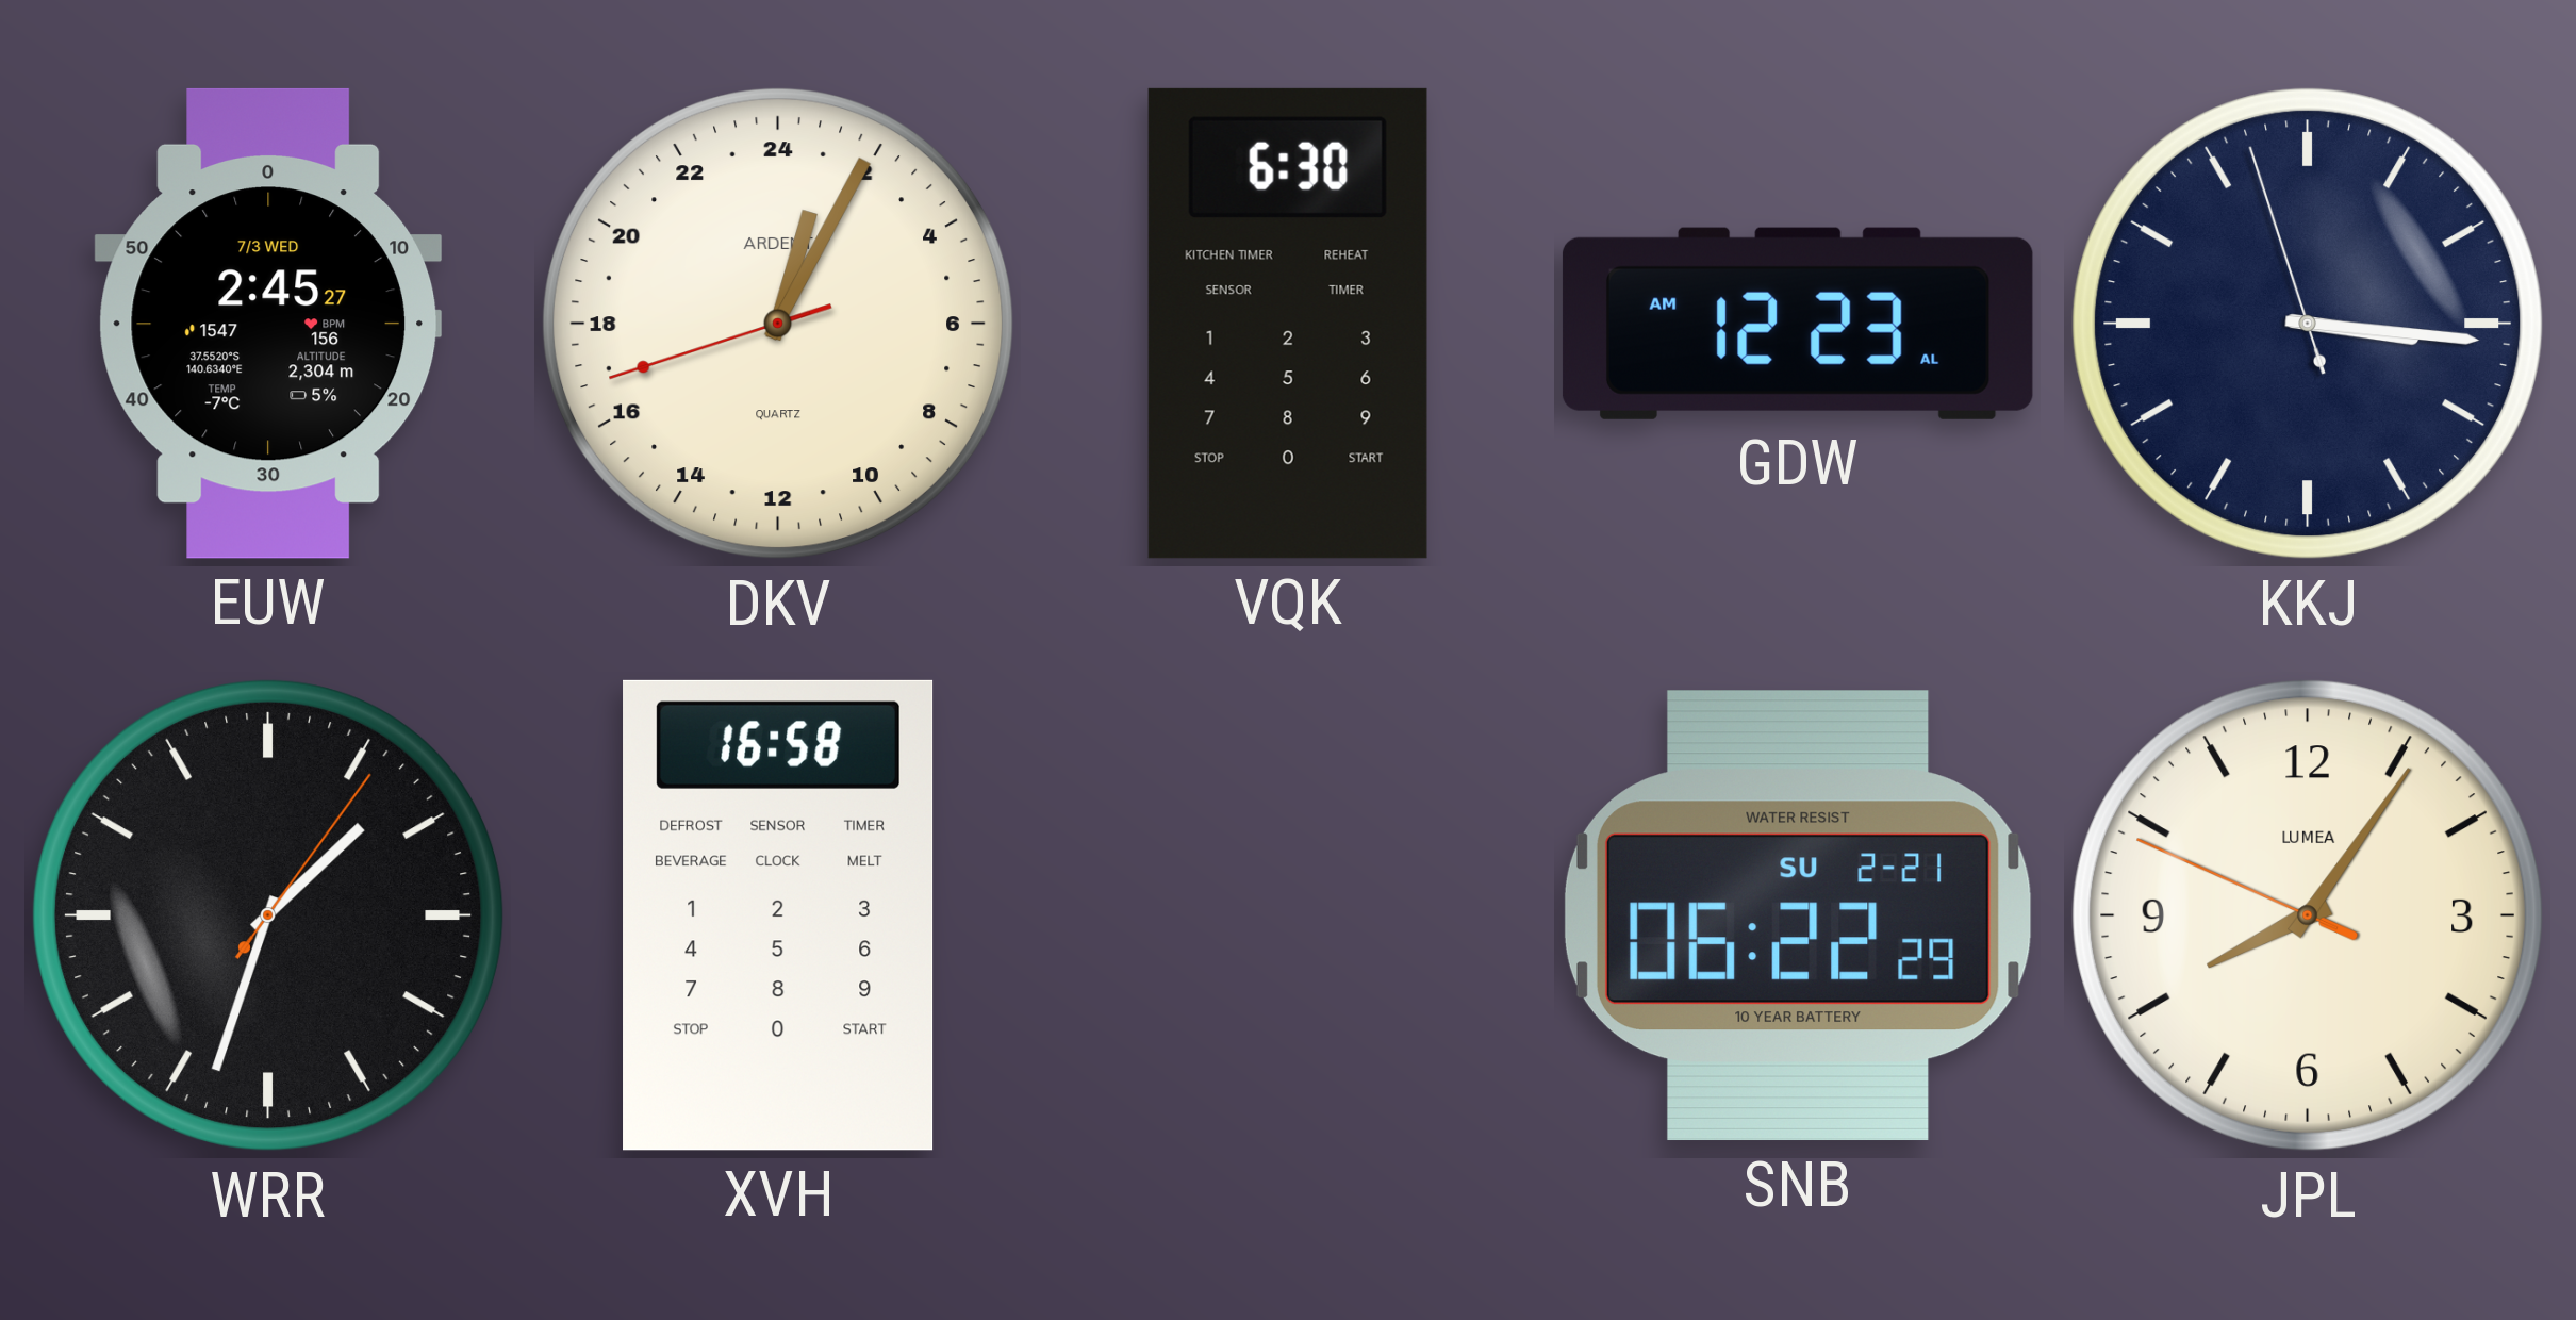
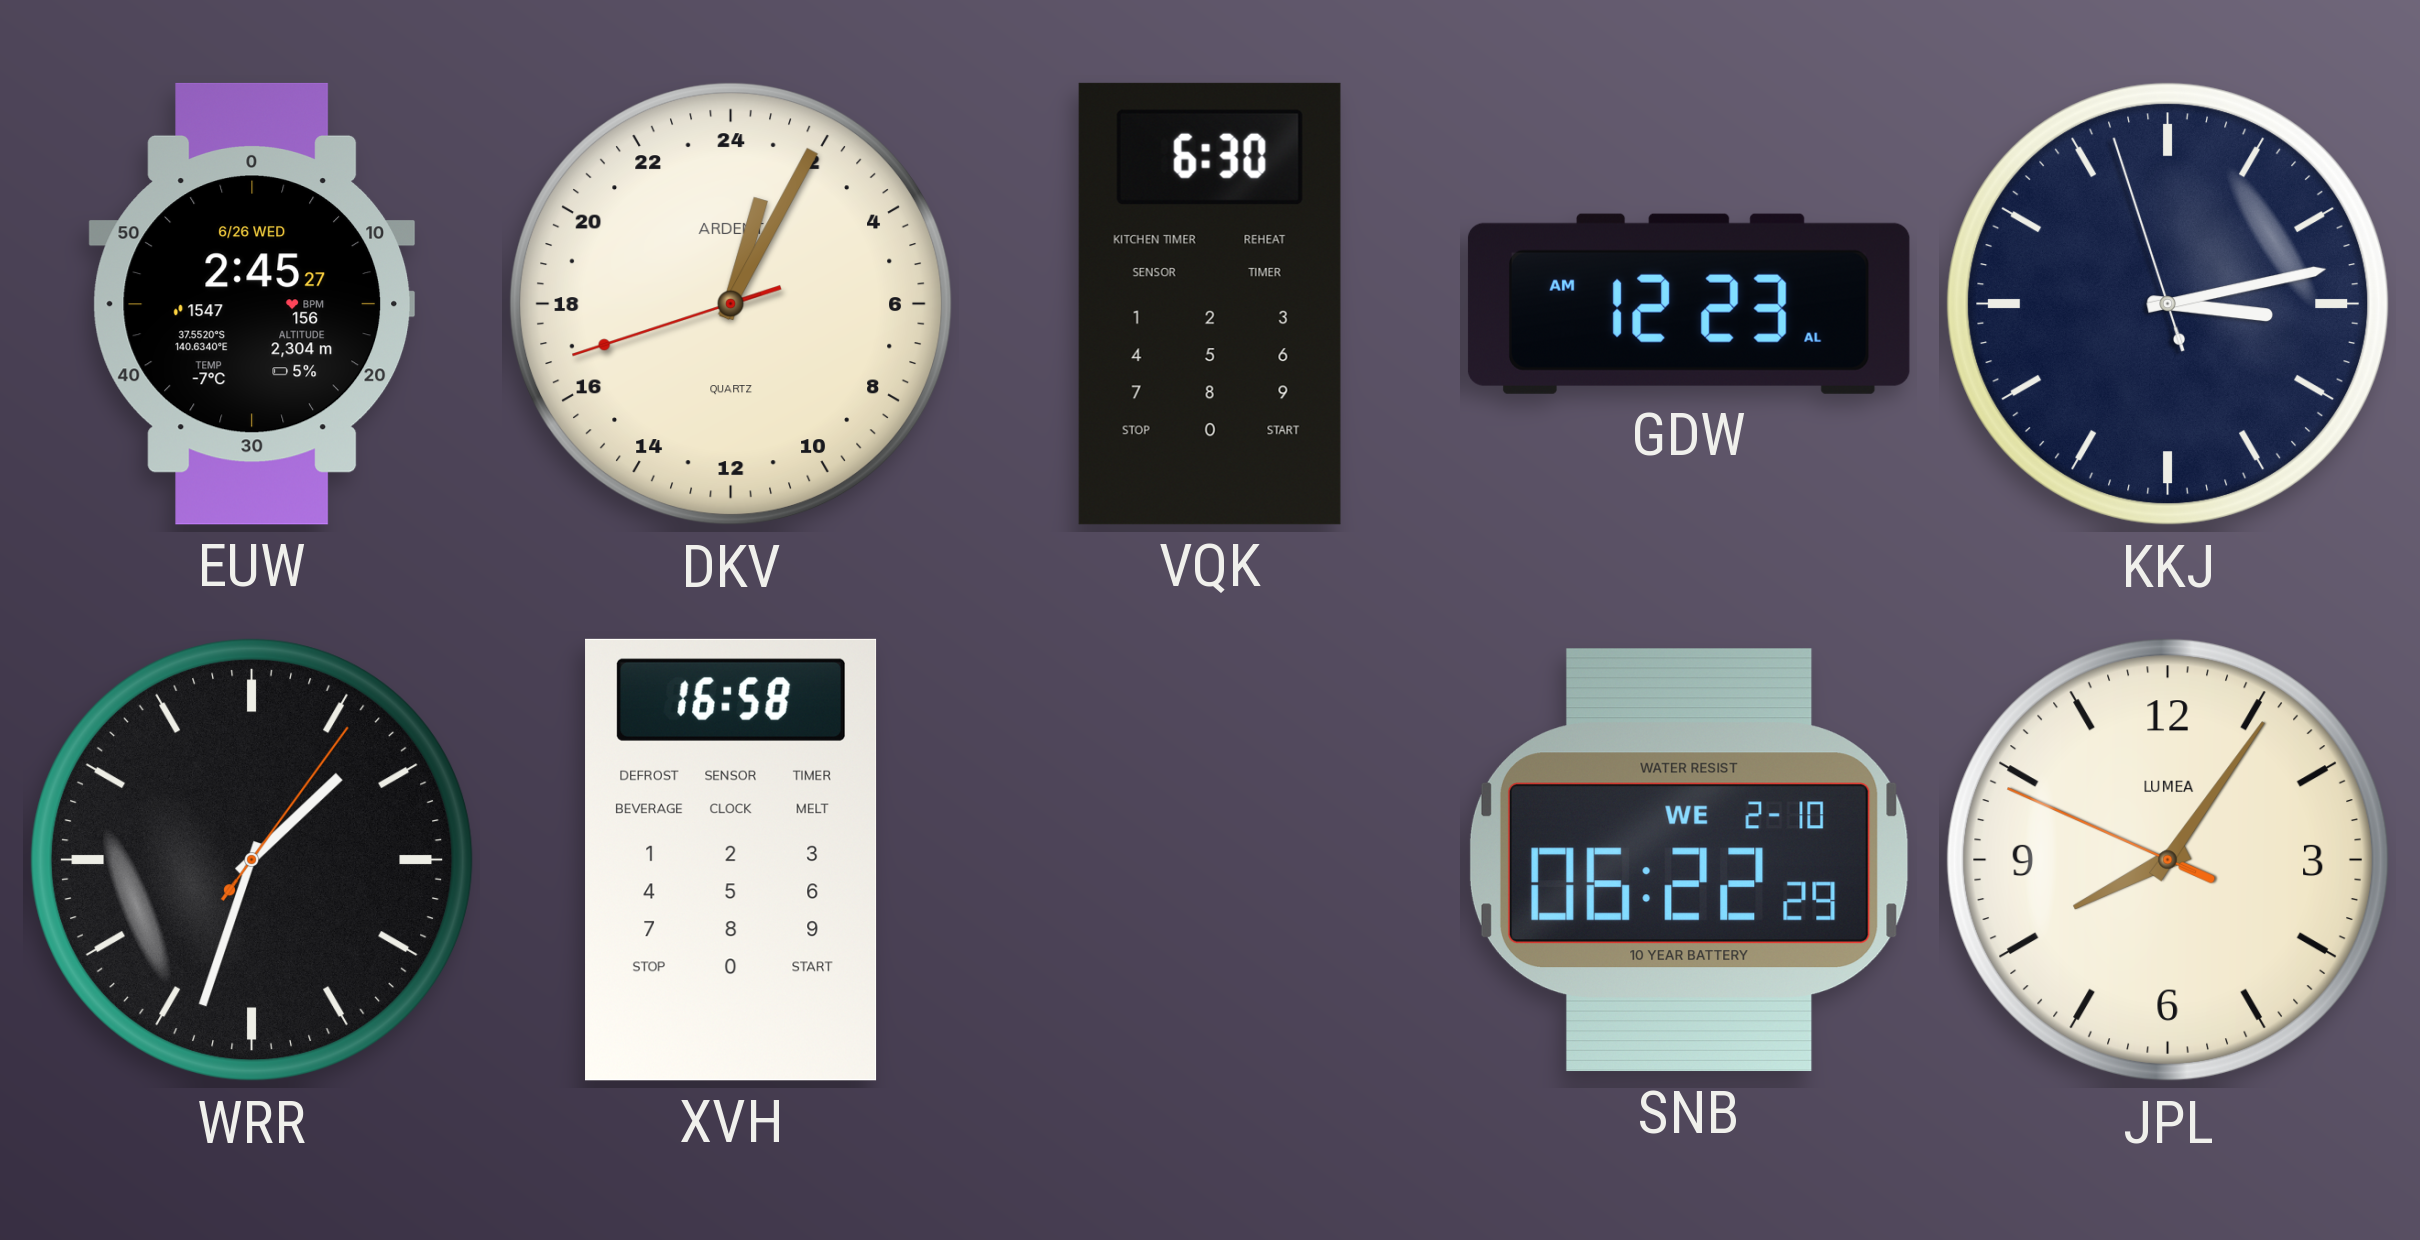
EUW date: 7/3 WED -> 6/26 WED (252, 304)
KKJ: 3:15 -> 3:12 (2168, 304)
SNB date: SU 2-21 -> WE 2-10 (1689, 860)
